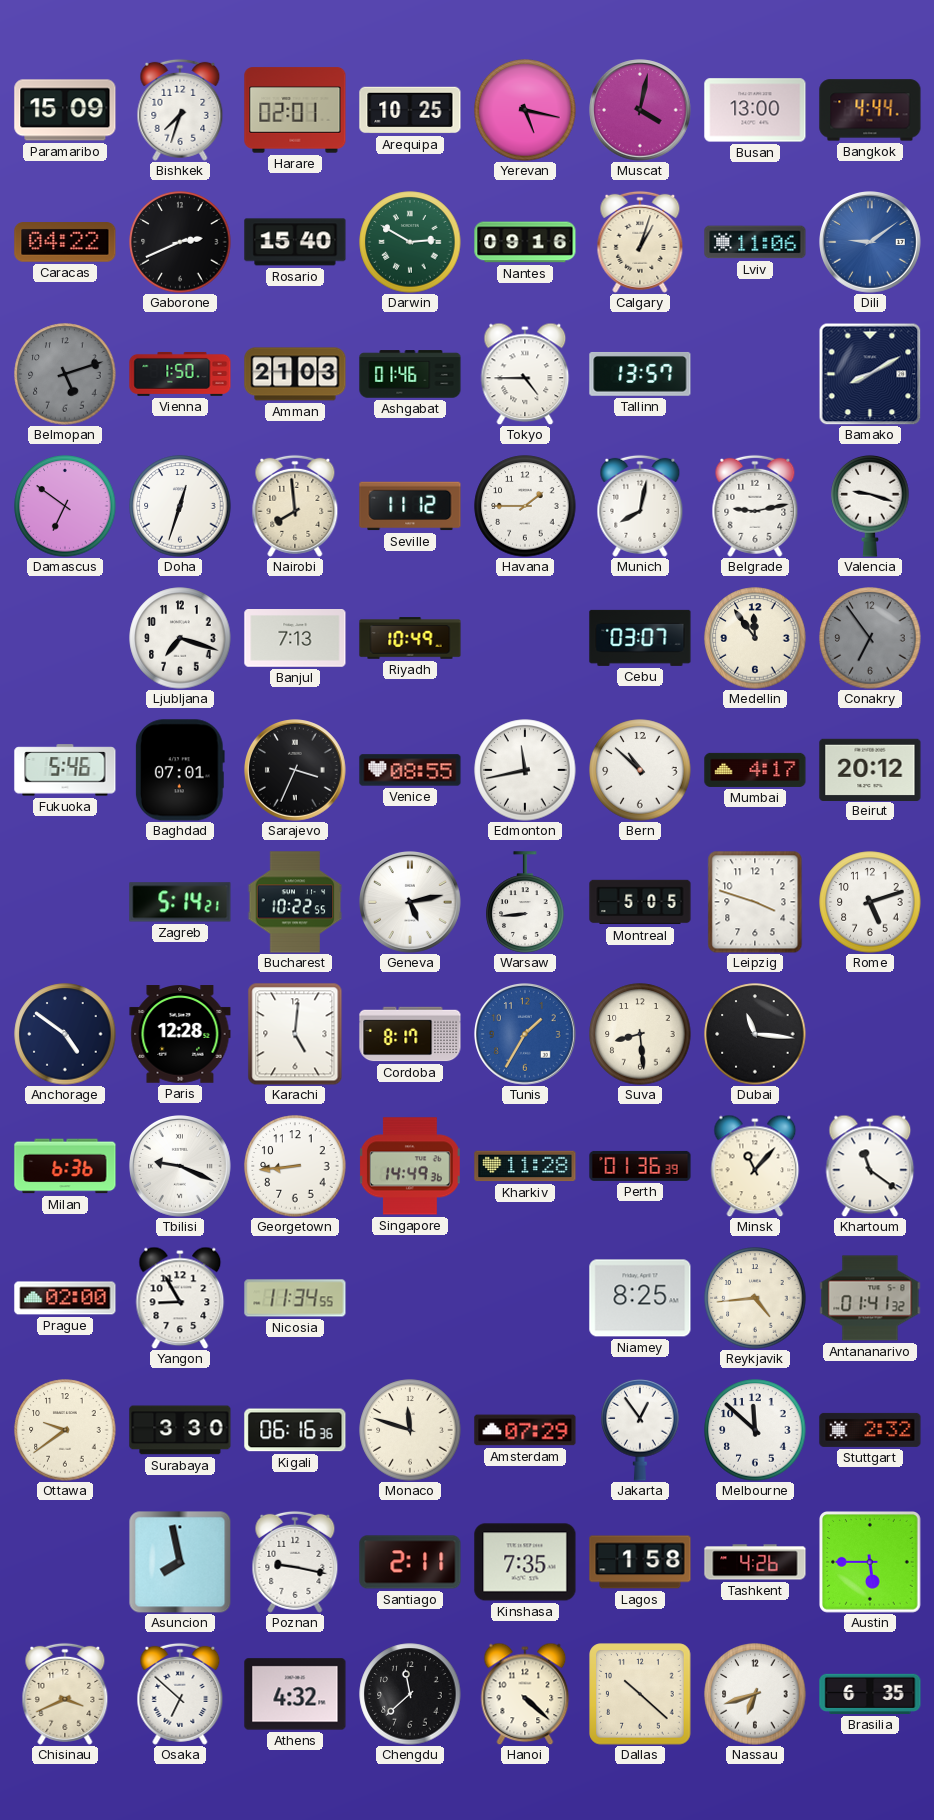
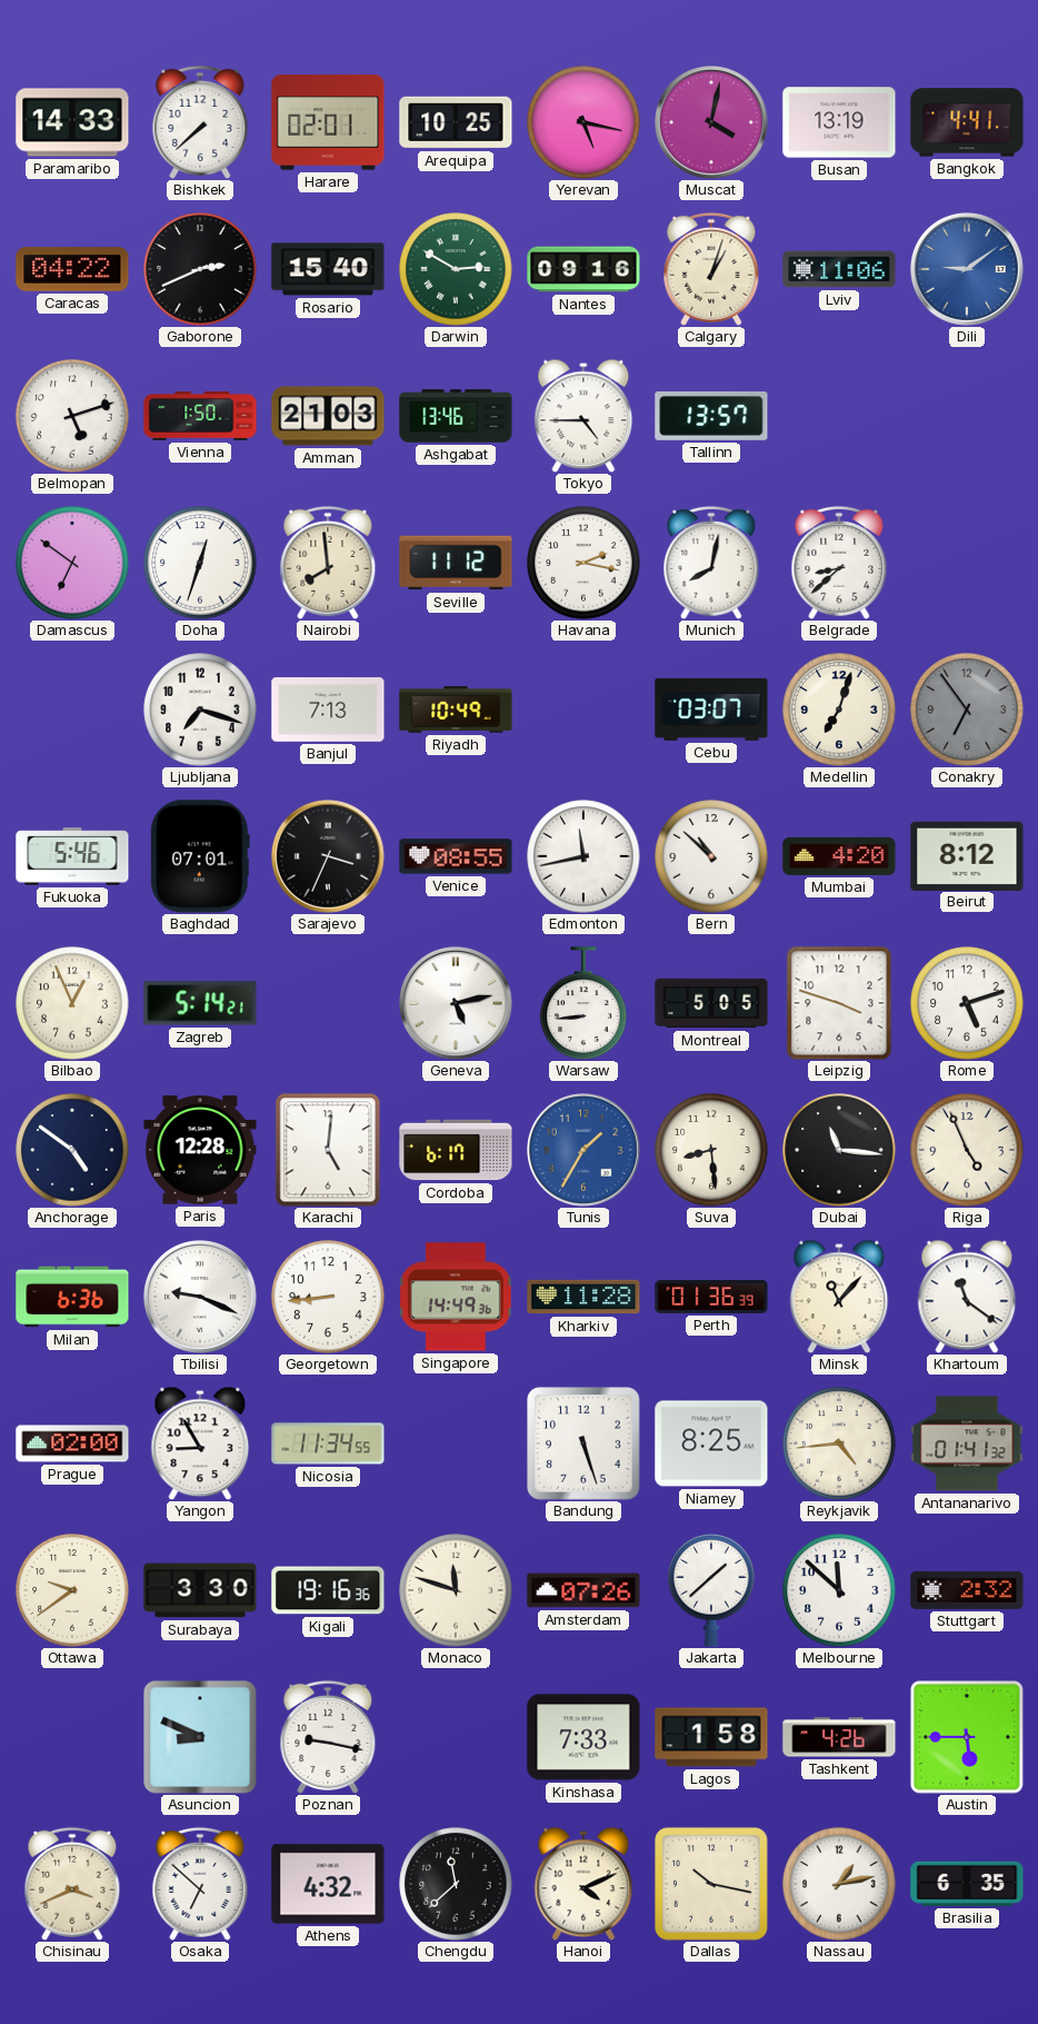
Paramaribo: 15:09 -> 14:33 (72, 122)
Bishkek: 7:33 -> 7:38 (200, 122)
Busan: 13:00 -> 13:19 (839, 122)
Bangkok: 4:44 -> 4:41 (967, 122)
Belmopan dial: grey -> white (72, 416)
Ashgabat: 01:46 -> 13:46 (456, 416)
Bamako: 8:10 -> none (870, 374)
Havana: 1:45 -> 2:17 (583, 563)
Belgrade: 9:13 -> 8:38 (839, 563)
Valencia: 9:18 -> none (870, 506)
Medellin: 11:54 -> 7:03 (839, 710)
Mumbai: 4:17 -> 4:20 (839, 856)
Beirut: 20:12 -> 8:12 (967, 855)
Bilbao: none -> 12:56 (72, 1003)
Bucharest: 10:22 -> none (295, 902)
Cordoba: 8:17 -> 6:17 (456, 1150)
Riga: none -> 4:56 (967, 1150)
Bandung: none -> 5:27 (583, 1443)
Kigali: 06:16 -> 19:16 (328, 1590)
Amsterdam: 07:29 -> 07:26 (583, 1590)
Jakarta: 12:54 -> 1:38 (711, 1590)
Asuncion: 7:58 -> 8:49 (200, 1737)
Santiago: 2:11 -> none (410, 1562)
Kinshasa: 7:35 -> 7:33 (583, 1737)
Hanoi: 4:22 -> 4:11 (583, 1884)
Dallas: 10:22 -> 10:17 (711, 1884)
Nassau: 6:42 -> 1:13 (839, 1884)
